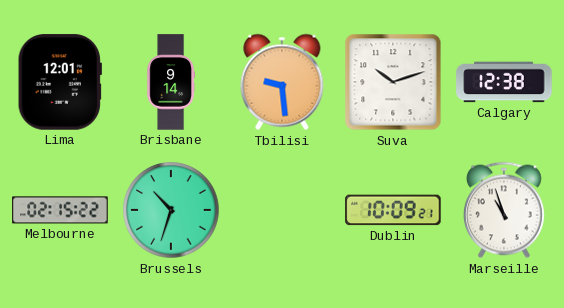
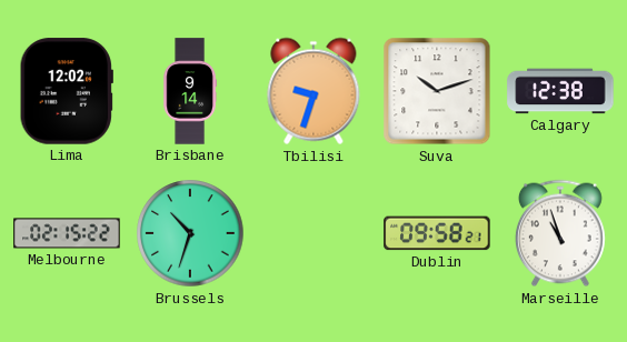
Lima: 12:01 -> 12:02 (67, 91)
Tbilisi: 9:29 -> 9:33 (313, 91)
Dublin: 10:09 -> 09:58 (437, 233)
